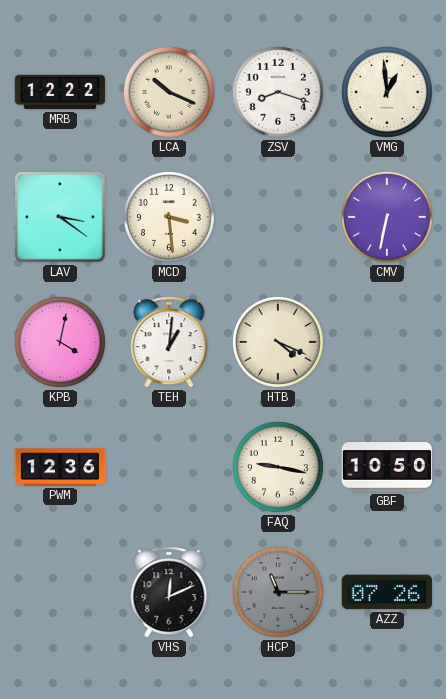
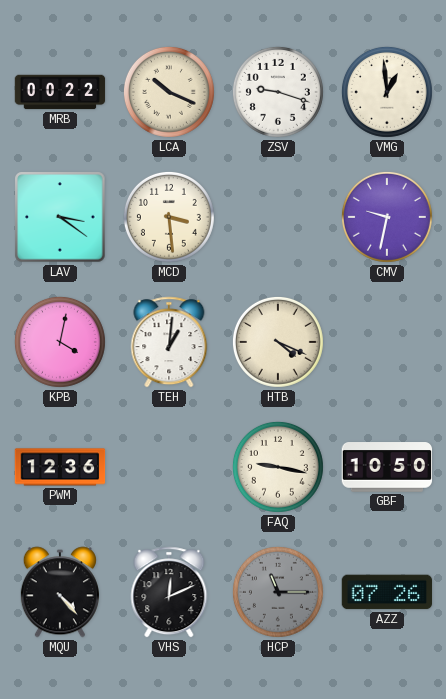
MRB: 12:22 -> 00:22 (60, 92)
ZSV: 8:18 -> 9:18 (278, 92)
CMV: 6:32 -> 9:32 (387, 217)
MQU: none -> 4:23 (60, 592)
